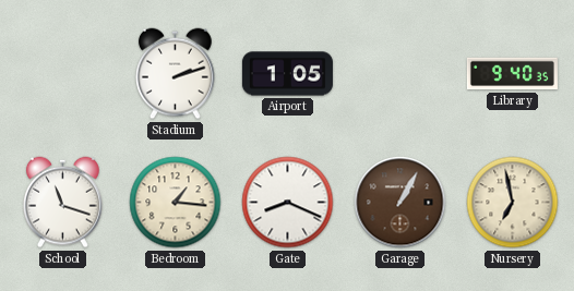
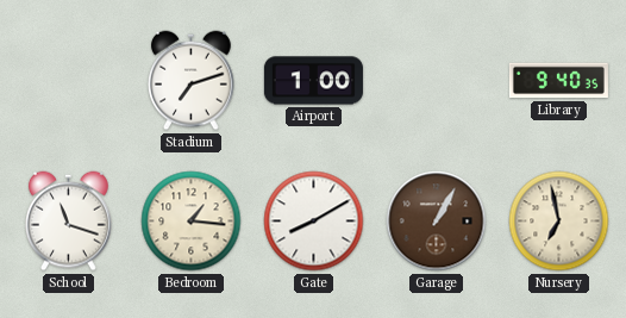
Stadium: 2:12 -> 7:12 (192, 81)
Airport: 1:05 -> 1:00 (313, 81)
Gate: 8:19 -> 8:10 (314, 222)
